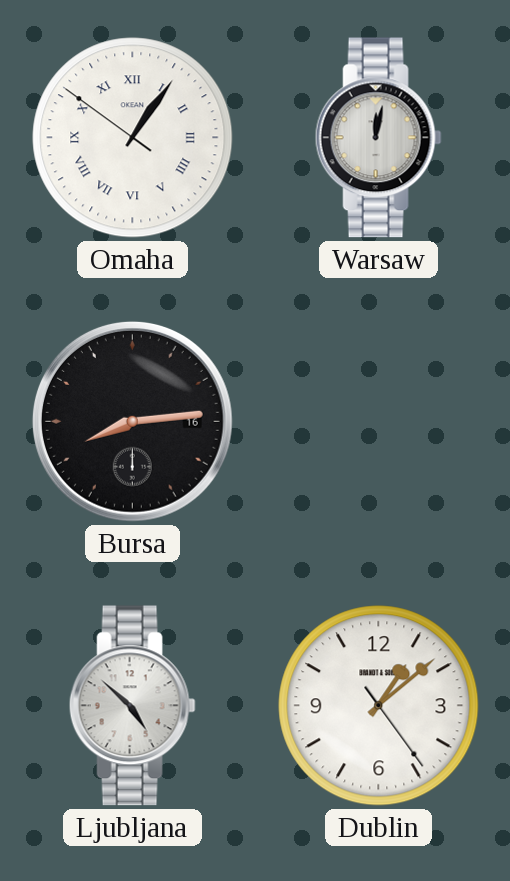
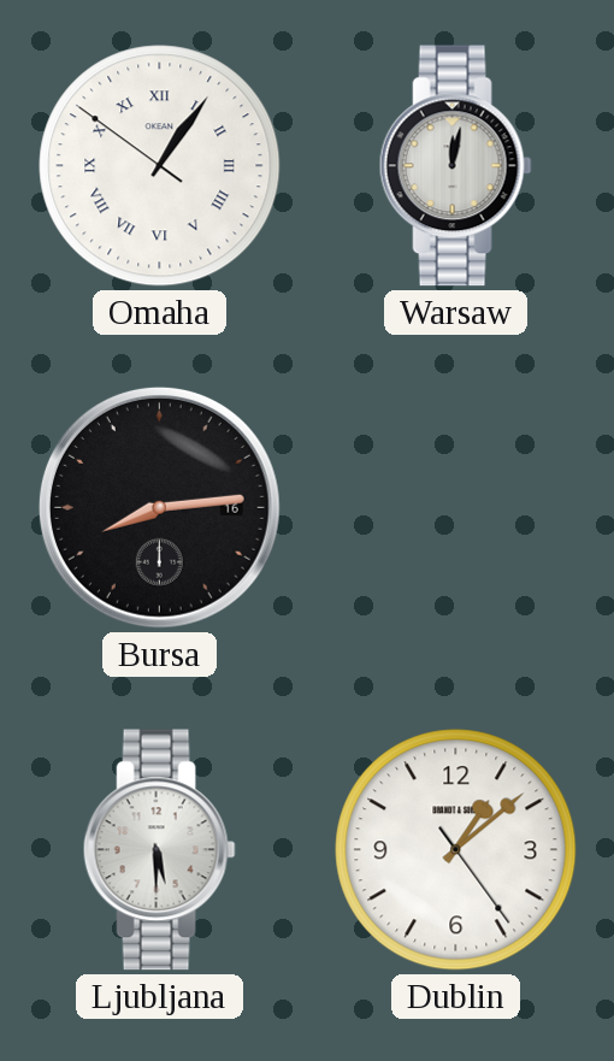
Ljubljana: 4:52 -> 5:30 (159, 850)
